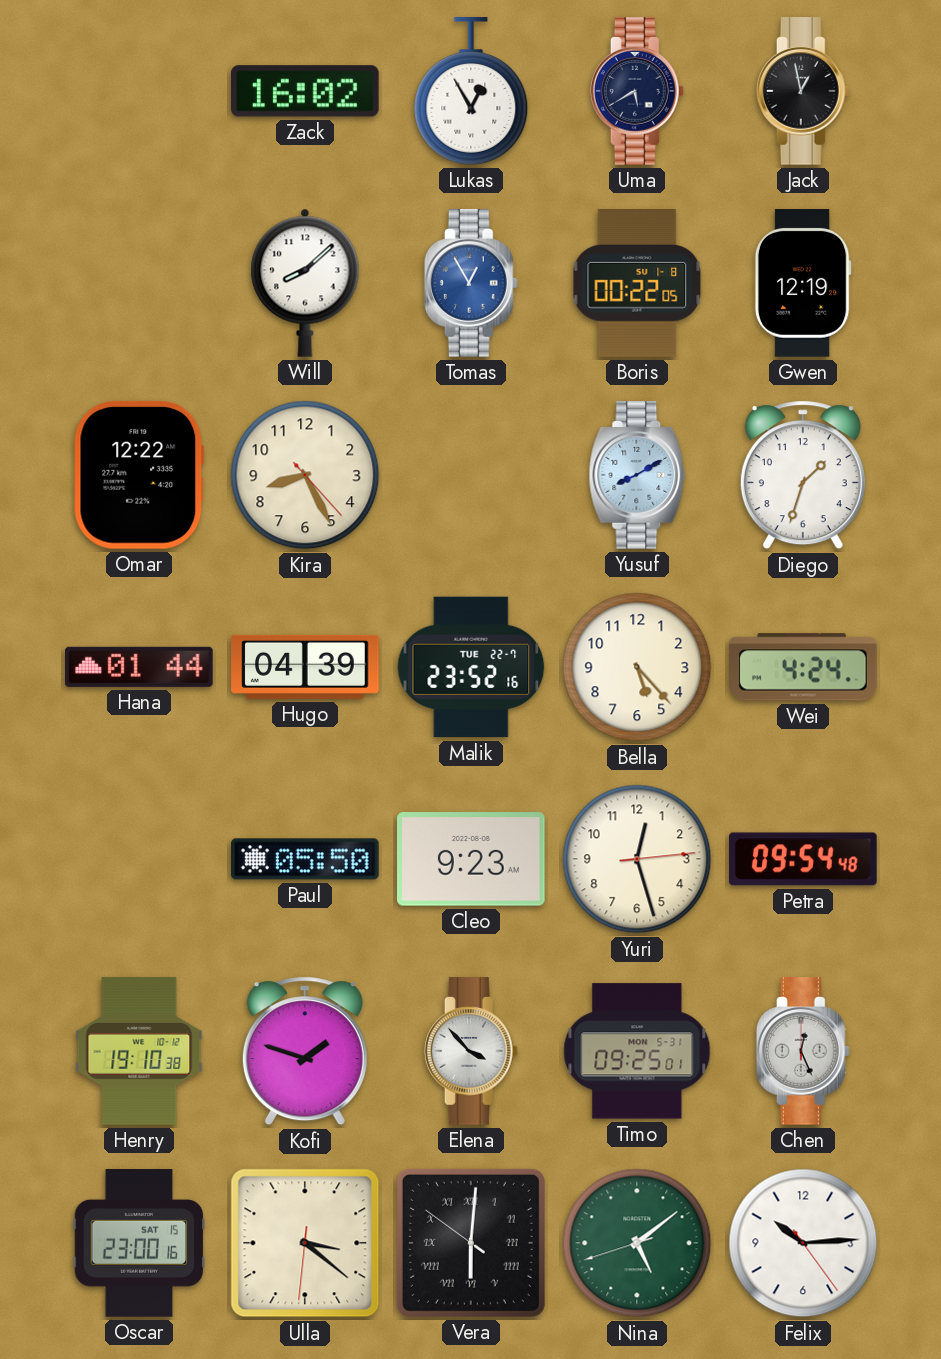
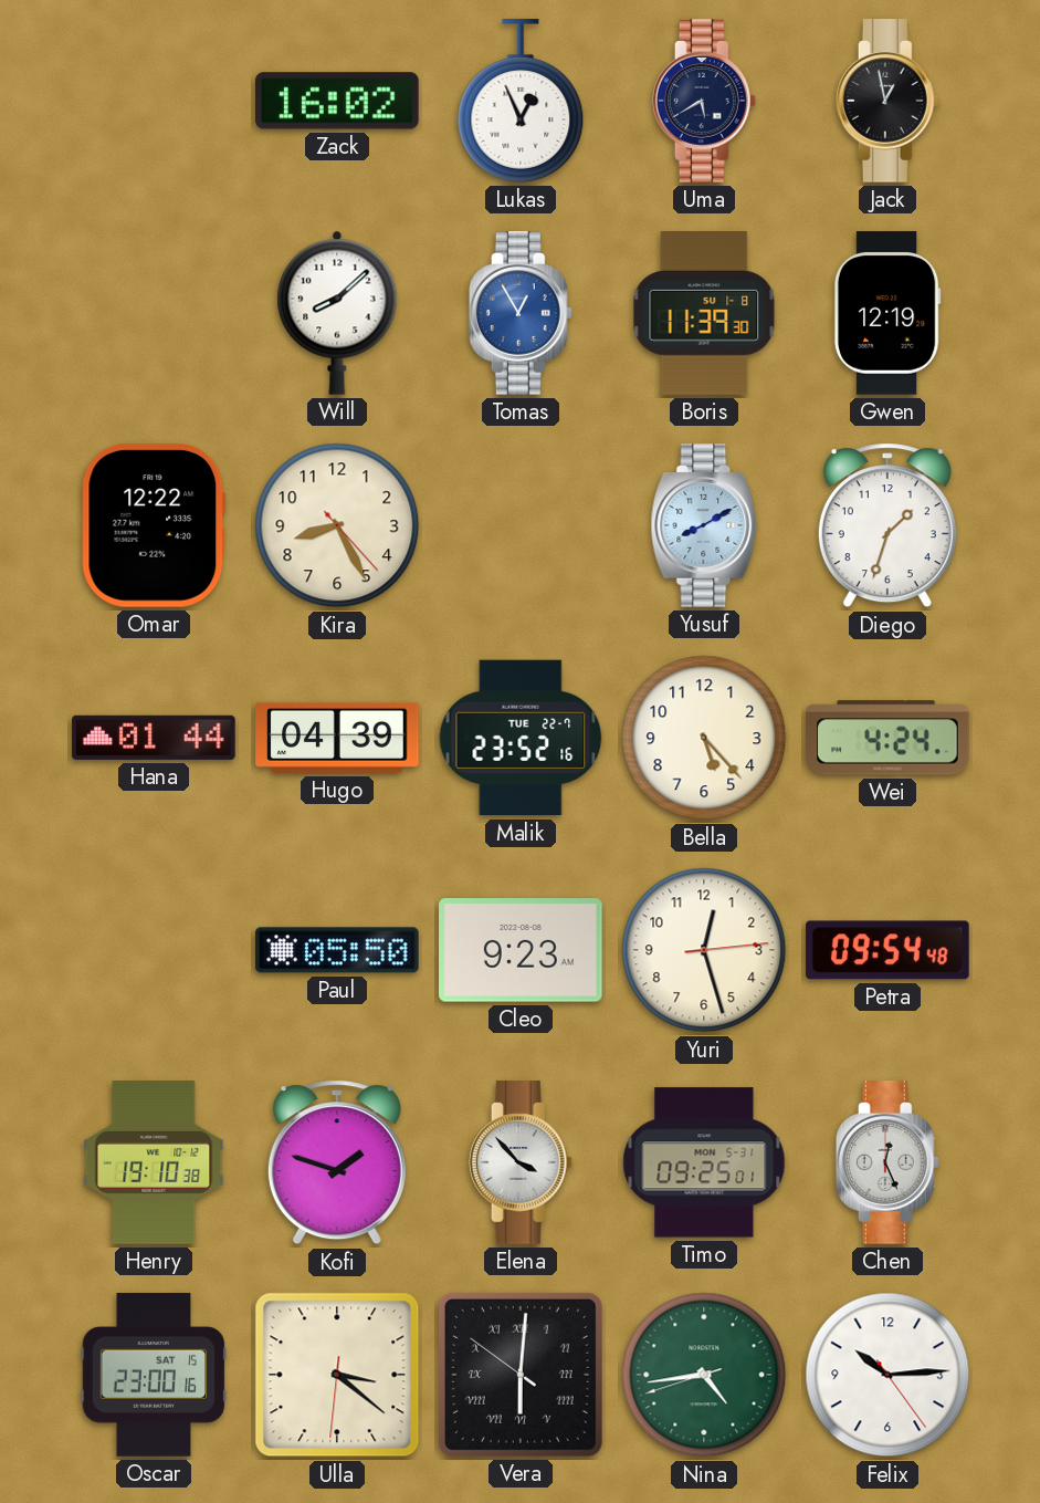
Lukas: 12:55 -> 12:56 (521, 101)
Boris: 00:22 -> 11:39 (704, 314)
Nina: 5:08 -> 4:43 (704, 1375)
